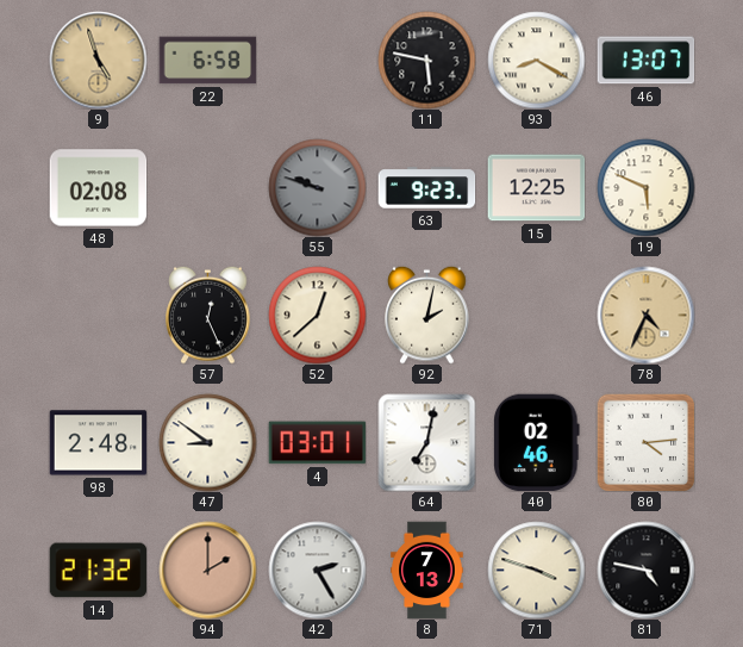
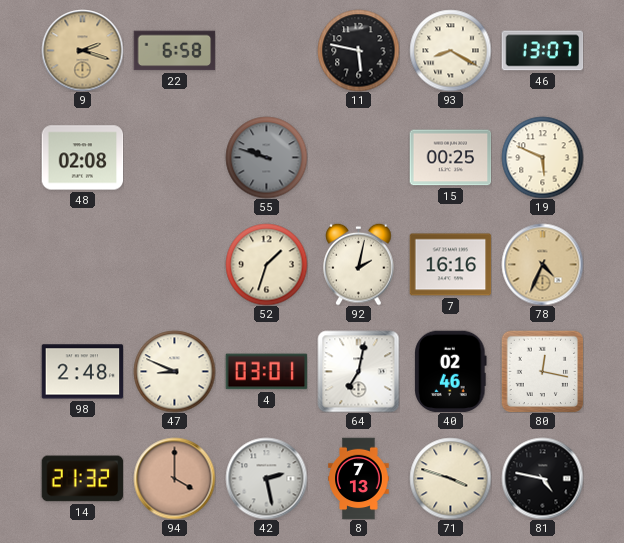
9: 4:57 -> 2:18 (82, 50)
63: 9:23 -> none (426, 188)
15: 12:25 -> 00:25 (450, 158)
57: 12:26 -> none (208, 315)
52: 12:38 -> 1:33 (266, 264)
7: none -> 16:16 (450, 265)
47: 8:51 -> 8:49 (174, 371)
80: 4:14 -> 12:17 (542, 371)
94: 2:00 -> 4:00 (174, 478)
42: 2:25 -> 2:28 (266, 478)
